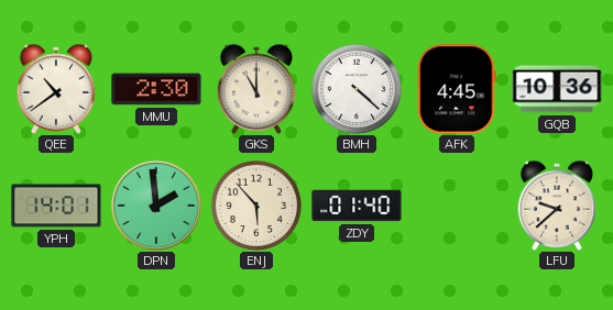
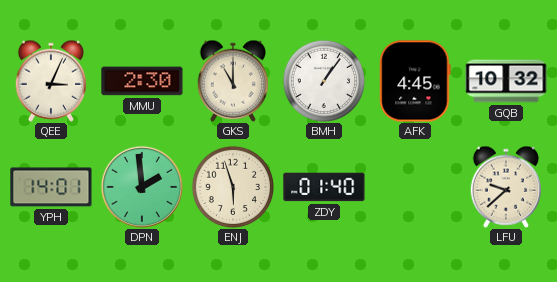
QEE: 10:39 -> 3:04 (50, 81)
BMH: 4:22 -> 1:06 (324, 81)
GQB: 10:36 -> 10:32 (506, 81)
ENJ: 5:53 -> 5:57 (233, 187)
